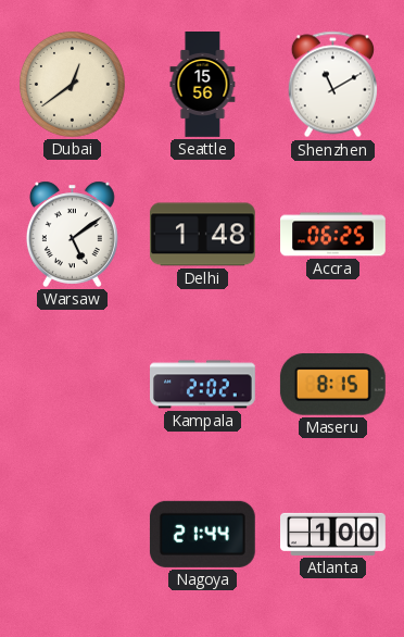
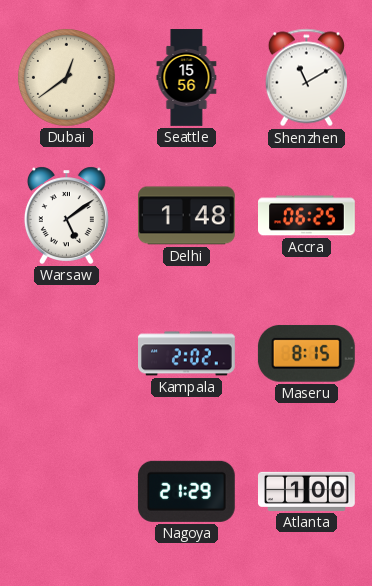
Nagoya: 21:44 -> 21:29 (186, 491)
